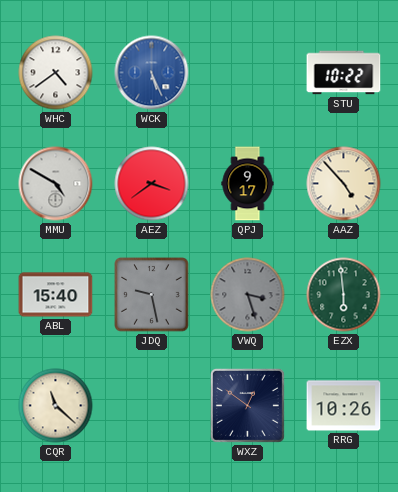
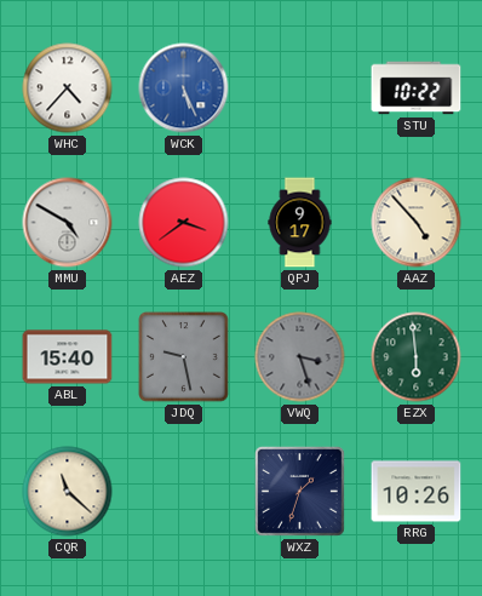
WHC: 4:39 -> 4:37 (68, 88)
WXZ: 12:51 -> 1:33 (299, 491)
